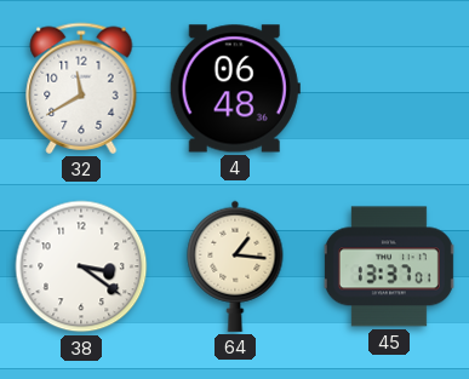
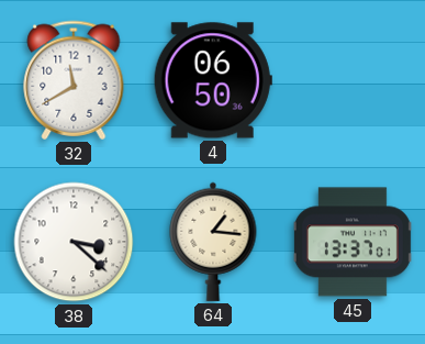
4: 06:48 -> 06:50 (213, 80)
38: 3:21 -> 3:22 (74, 242)
